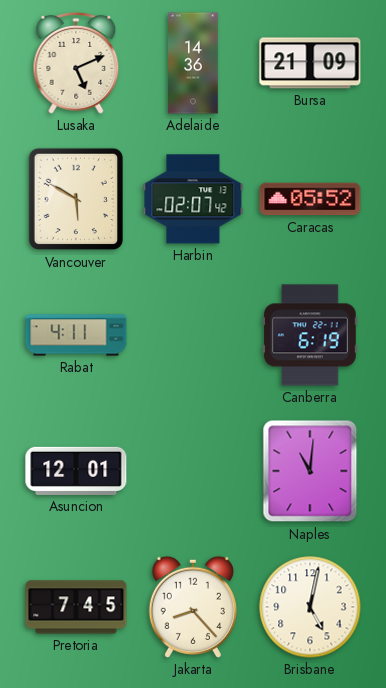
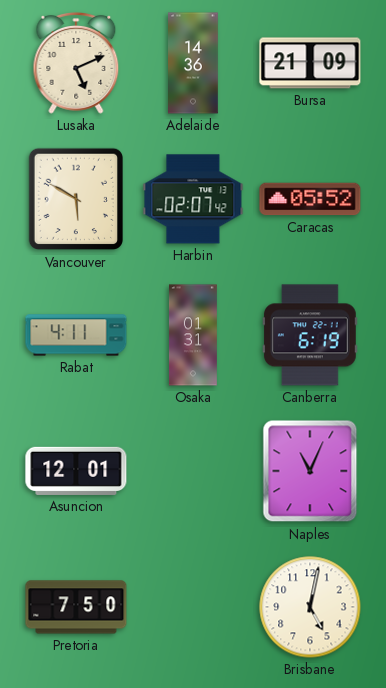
Osaka: none -> 01:31 (193, 335)
Naples: 11:01 -> 11:04 (310, 471)
Pretoria: 7:45 -> 7:50 (76, 607)
Jakarta: 8:23 -> none (193, 607)
